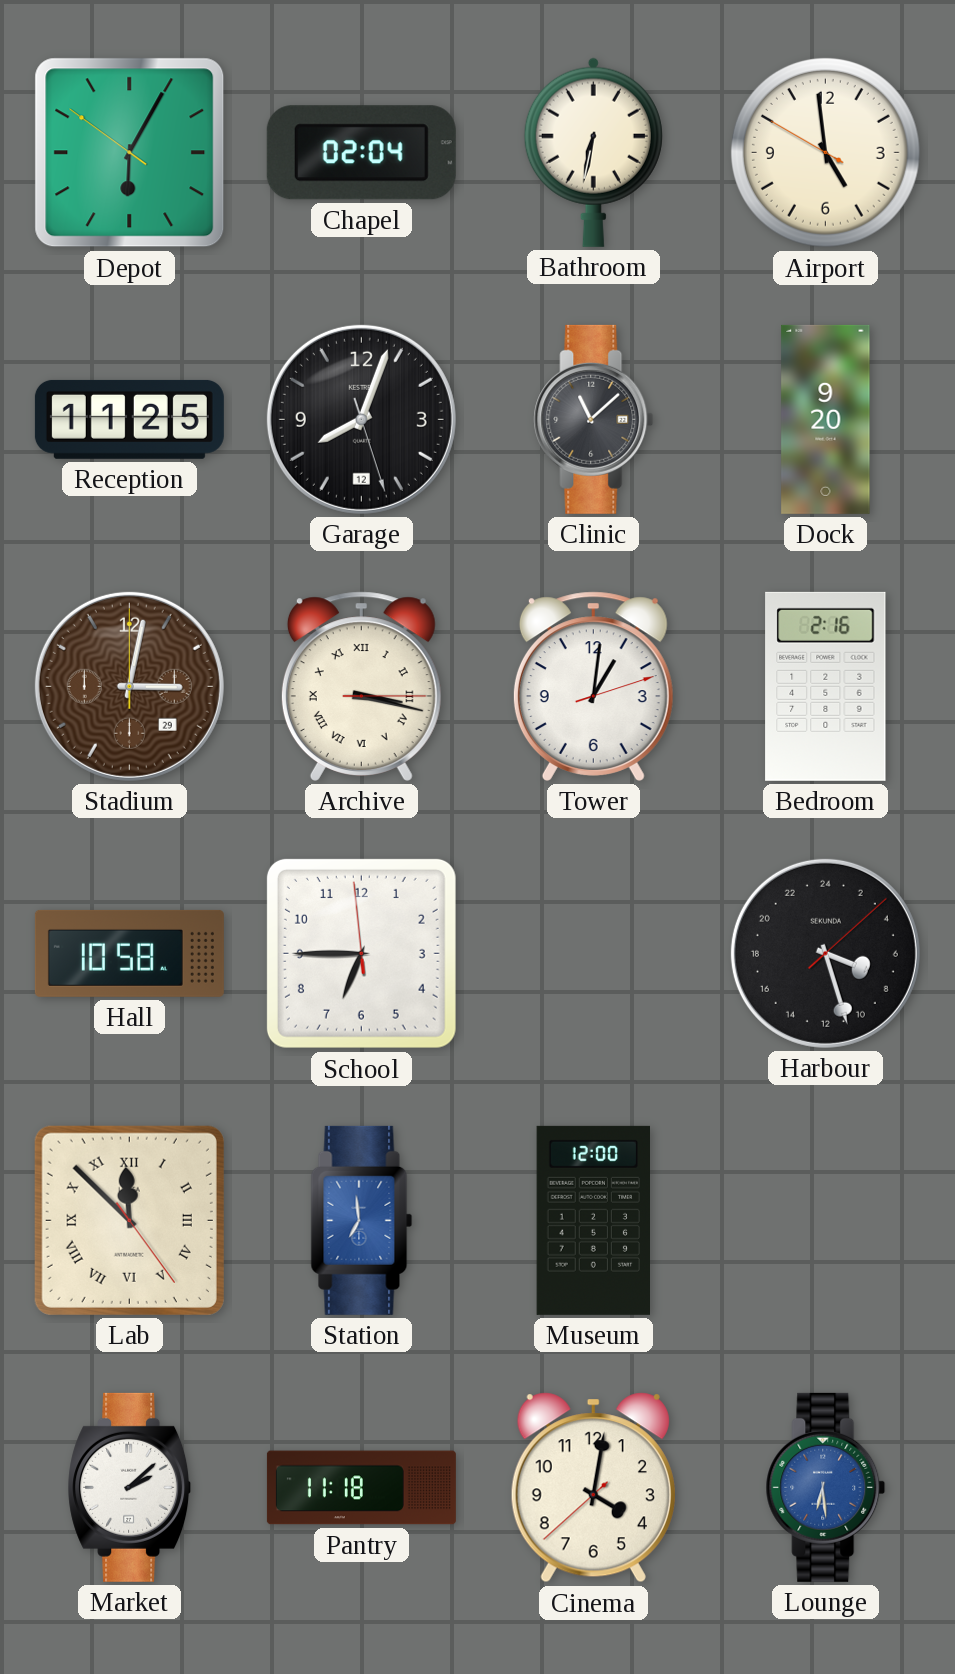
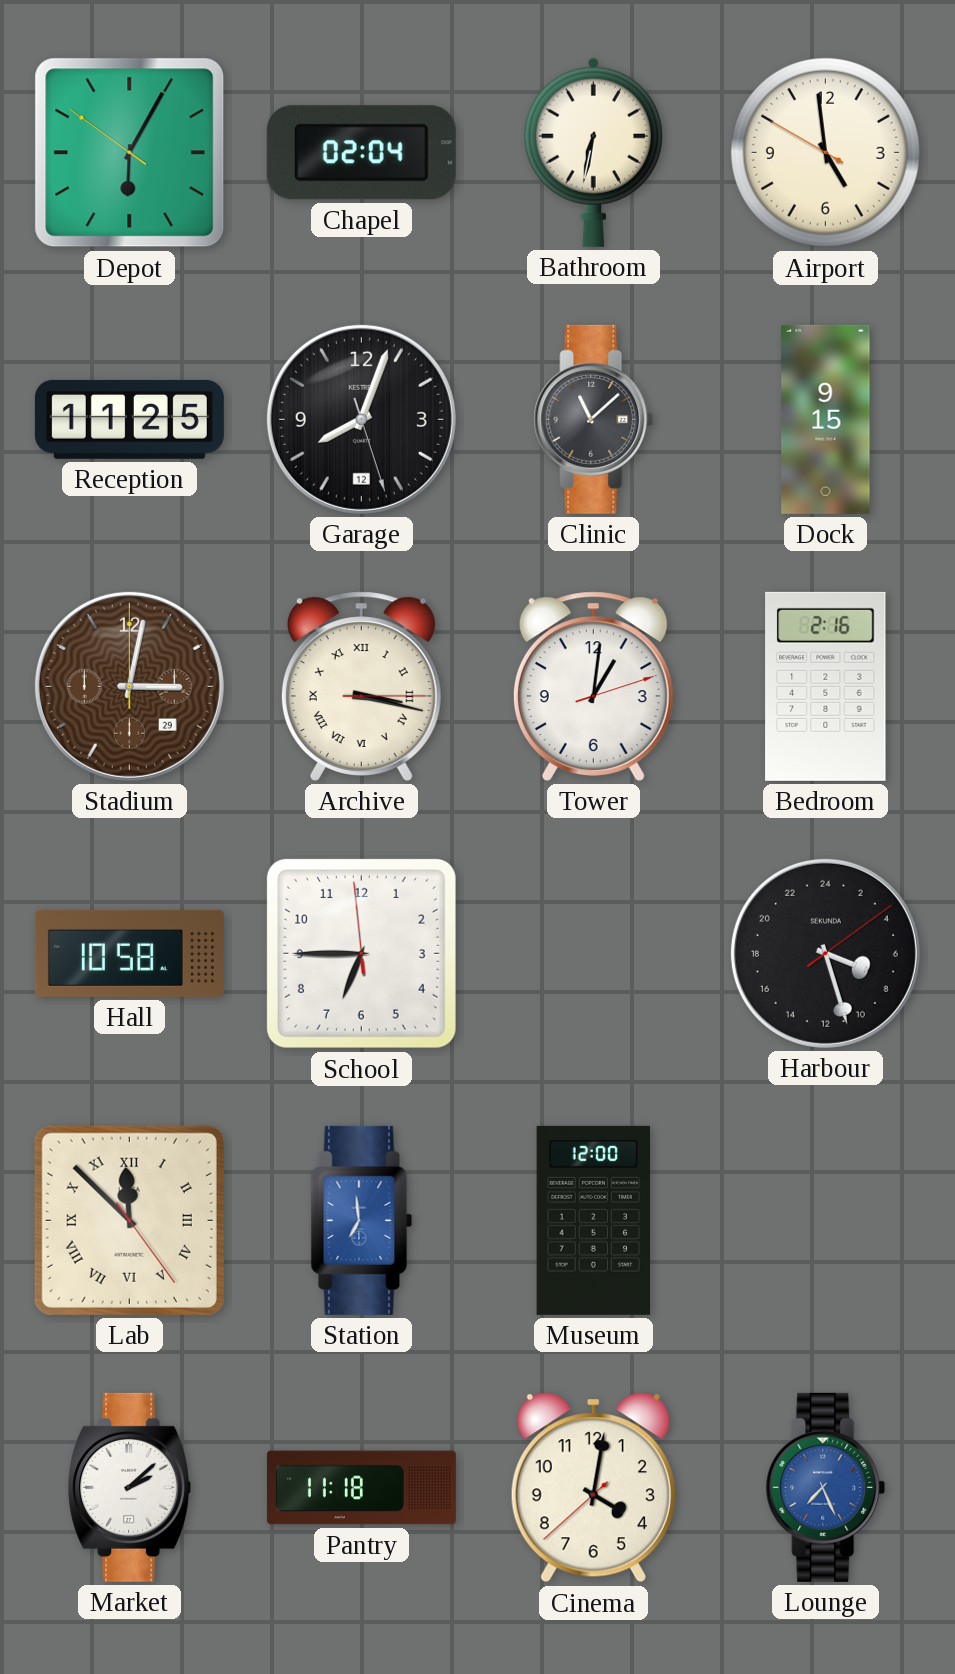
Dock: 9:20 -> 9:15 (826, 419)
Harbour: 7:27:08 -> 7:27:09 (825, 953)
Lounge: 6:29 -> 7:26 (826, 1487)
